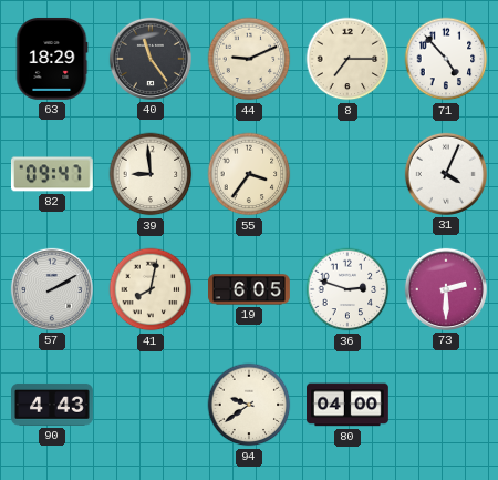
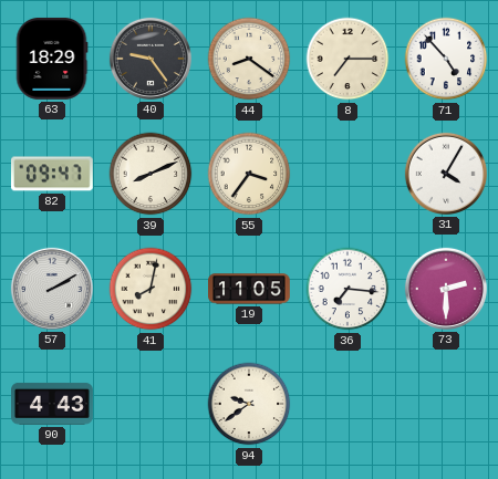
40: 11:24 -> 9:24 (151, 59)
44: 9:11 -> 8:21 (249, 59)
39: 8:59 -> 8:11 (151, 174)
31: 4:04 -> 4:05 (446, 174)
19: 6:05 -> 11:05 (250, 289)
36: 2:48 -> 7:16 (347, 289)
80: 04:00 -> none (349, 405)
